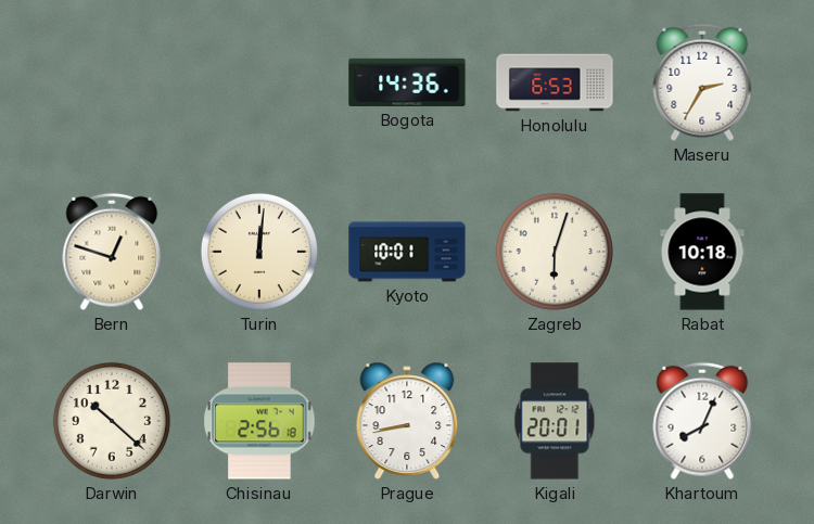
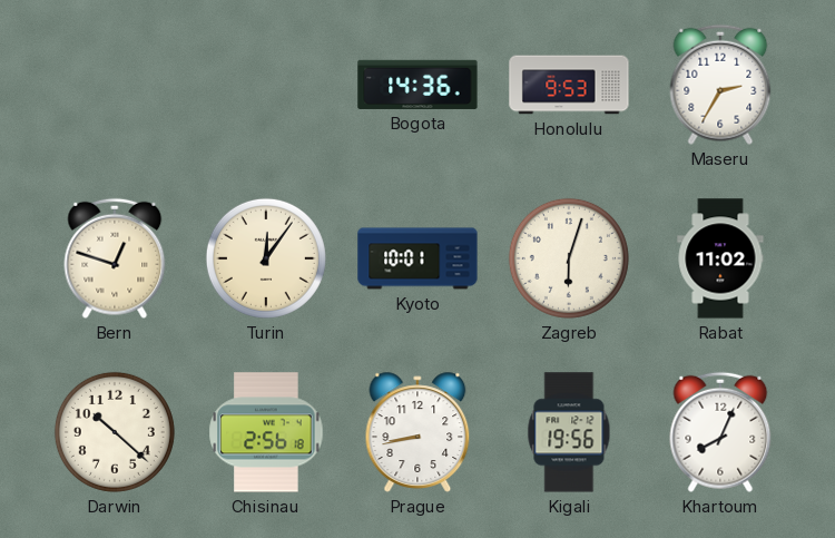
Honolulu: 6:53 -> 9:53 (569, 85)
Turin: 12:01 -> 12:06 (266, 258)
Rabat: 10:18 -> 11:02 (720, 258)
Kigali: 20:01 -> 19:56 (569, 432)
